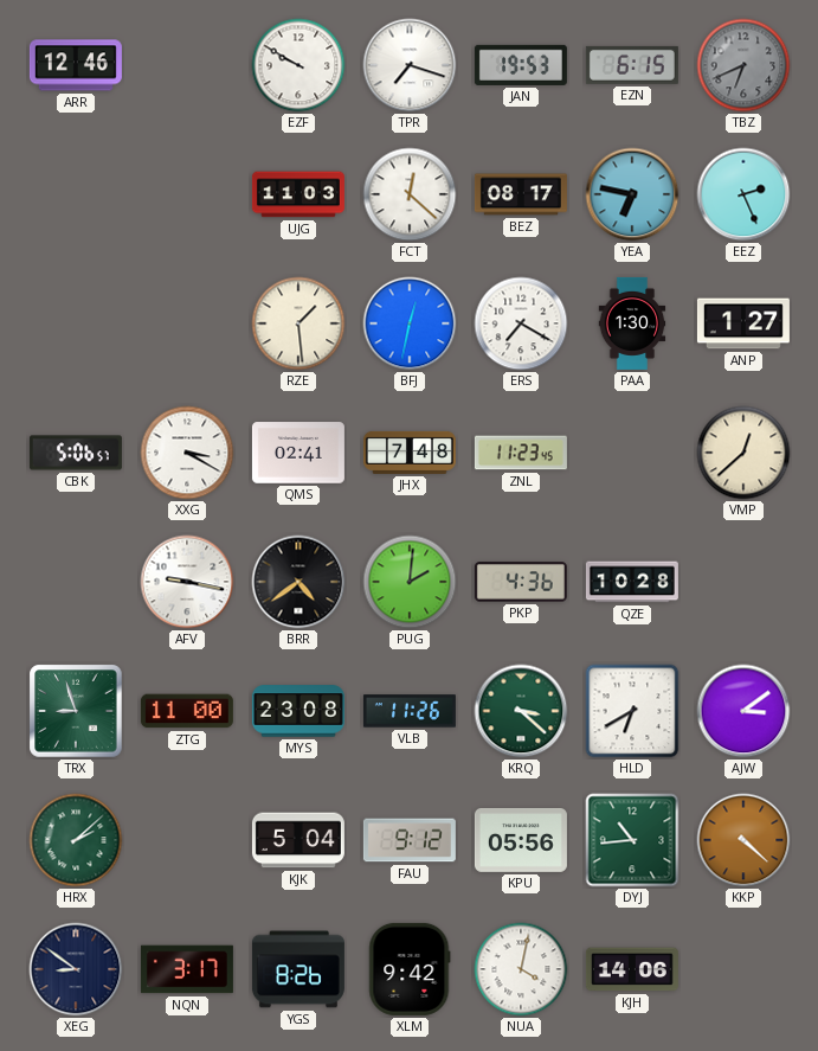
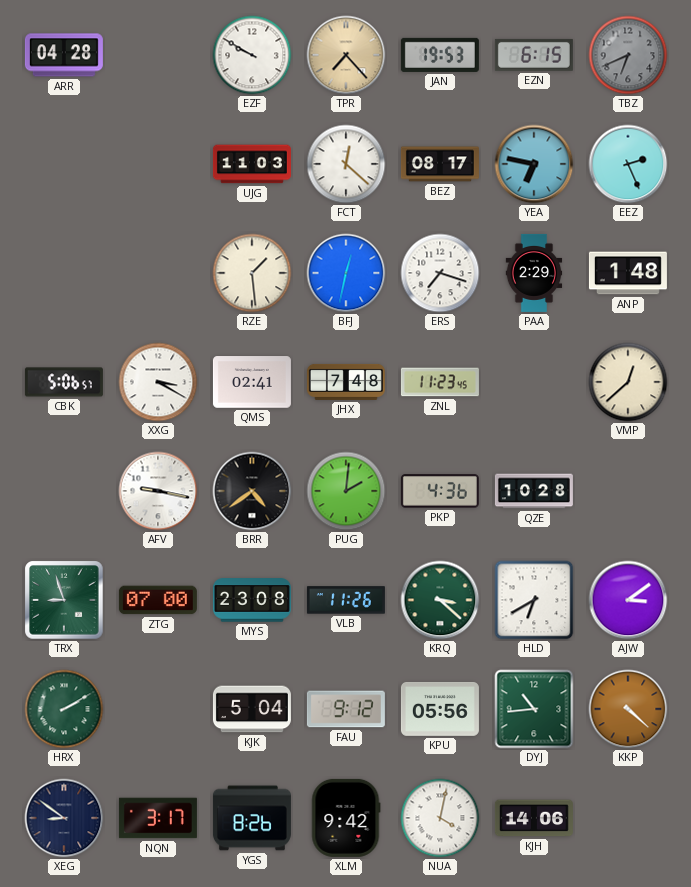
ARR: 12:46 -> 04:28 (64, 55)
TPR: 7:18 -> 7:23 (346, 55)
TPR dial: white -> champagne (346, 55)
ERS: 7:20 -> 7:18 (440, 273)
PAA: 1:30 -> 2:29 (534, 273)
ANP: 1:27 -> 1:48 (628, 273)
ZTG: 11:00 -> 07:00 (158, 600)
HRX: 2:08 -> 2:10 (64, 709)
